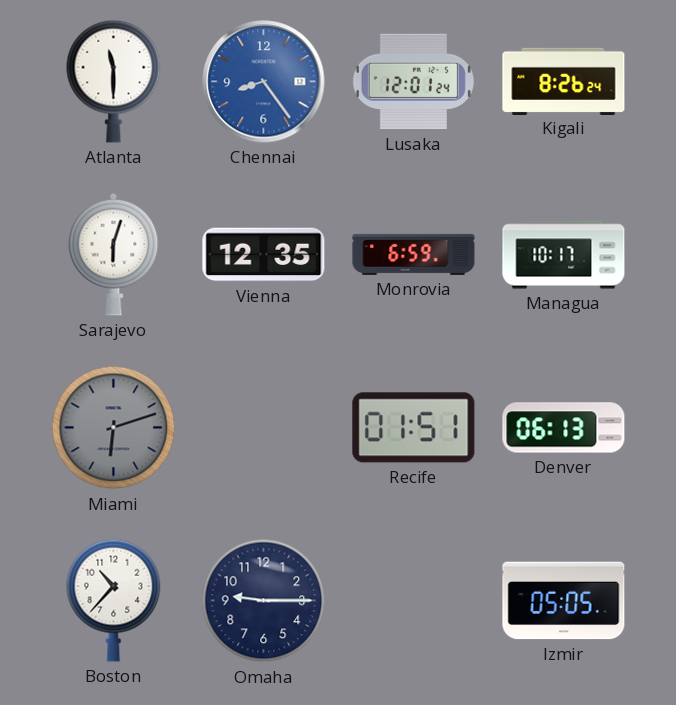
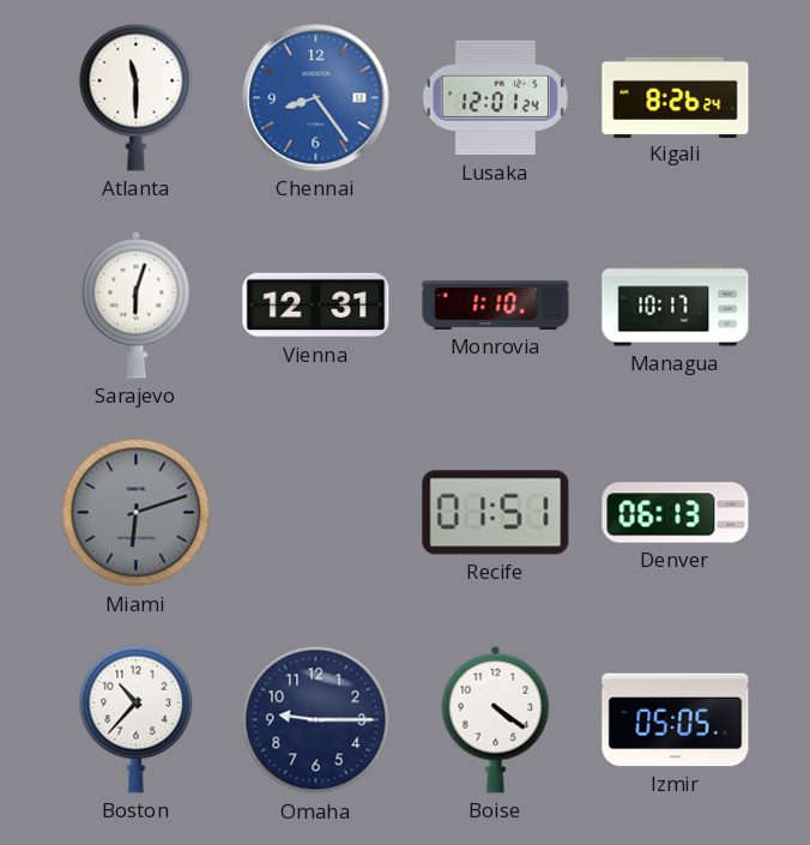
Vienna: 12:35 -> 12:31 (316, 306)
Monrovia: 6:59 -> 1:10 (496, 304)
Boise: none -> 4:21 (496, 719)
